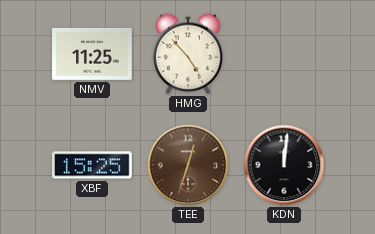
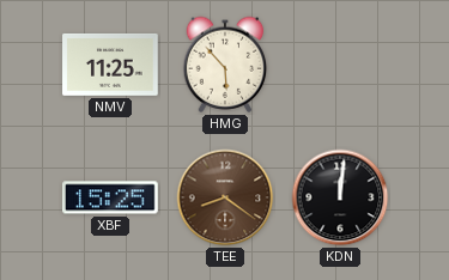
HMG: 4:53 -> 5:53 (225, 65)
TEE: 12:33 -> 8:21 (225, 197)
